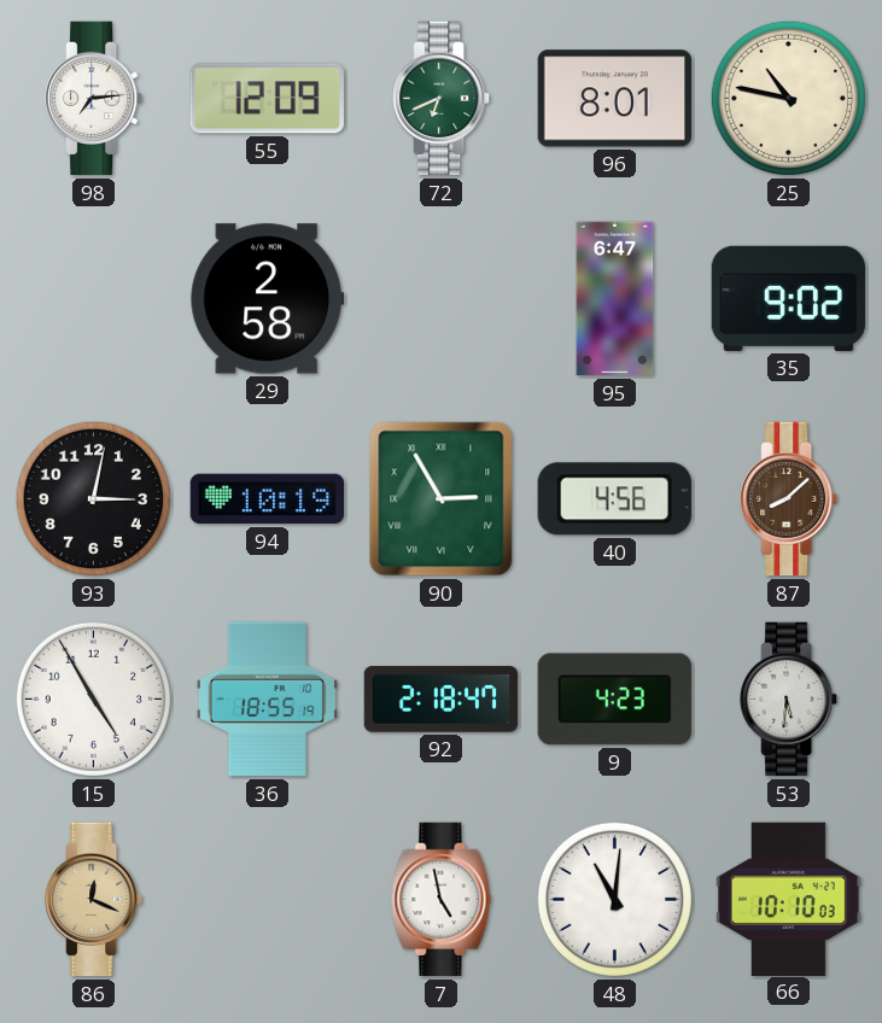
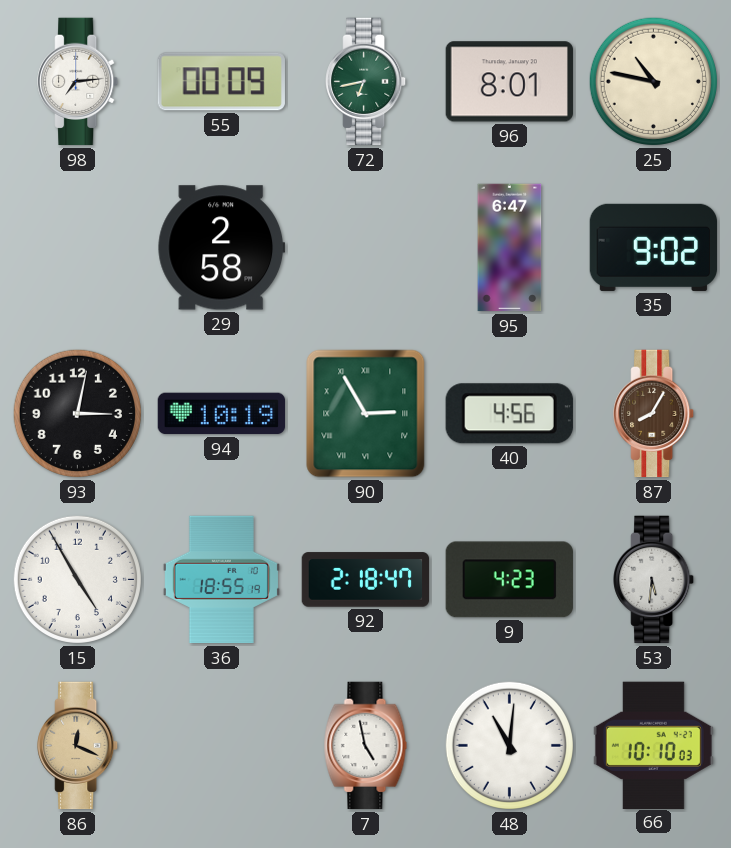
55: 12:09 -> 00:09 (221, 82)
72: 6:41 -> 6:43 (366, 82)
87: 8:08 -> 8:05 (654, 414)
